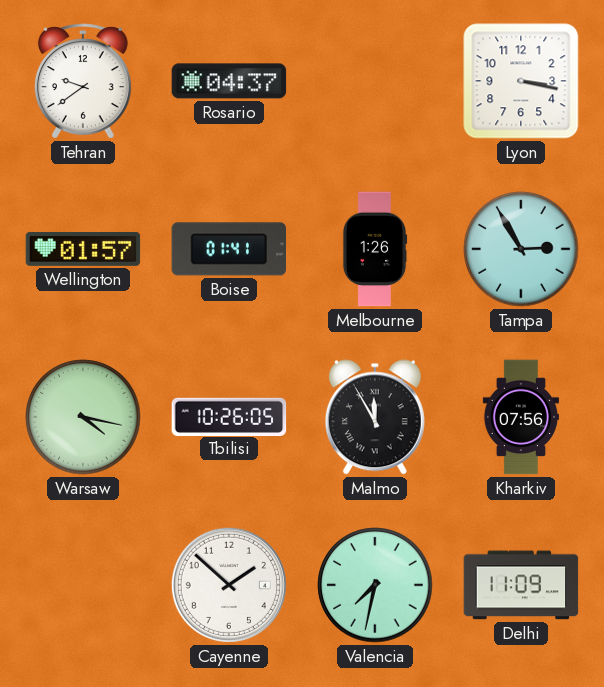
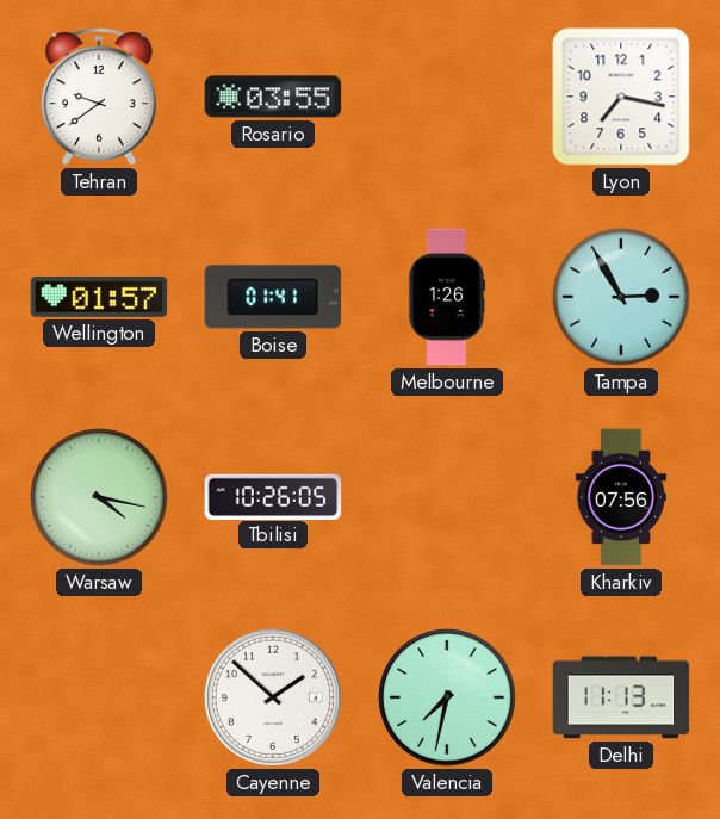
Rosario: 04:37 -> 03:55 (273, 97)
Lyon: 3:17 -> 7:17 (621, 97)
Malmo: 11:55 -> none (375, 417)
Delhi: 11:09 -> 11:13 (621, 697)
